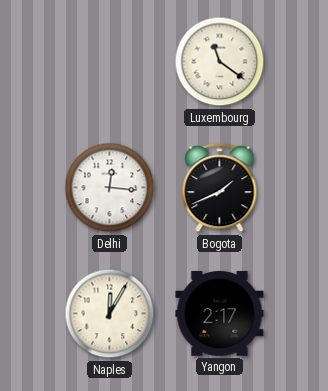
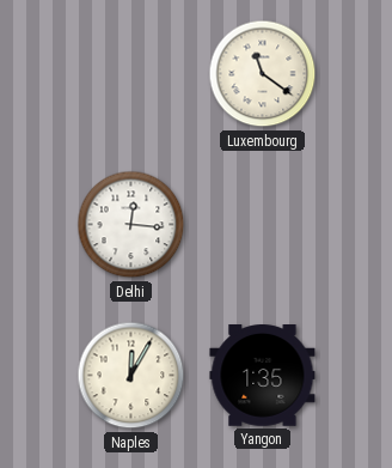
Bogota: 1:41 -> none (220, 188)
Yangon: 2:17 -> 1:35 (263, 376)
